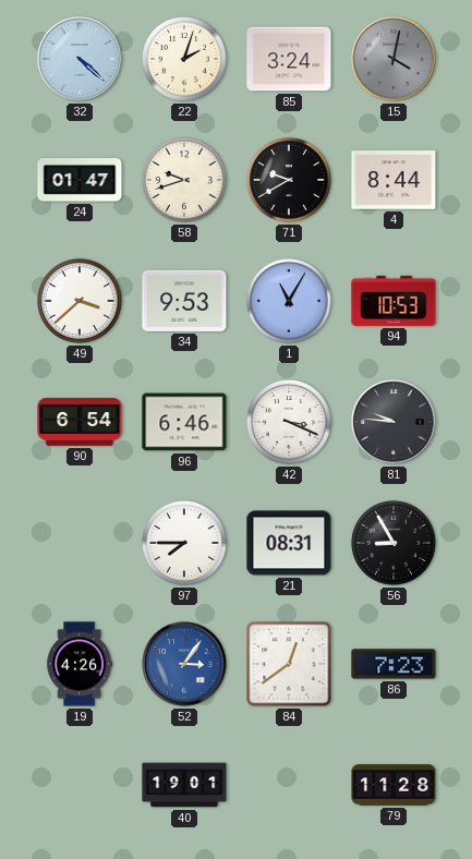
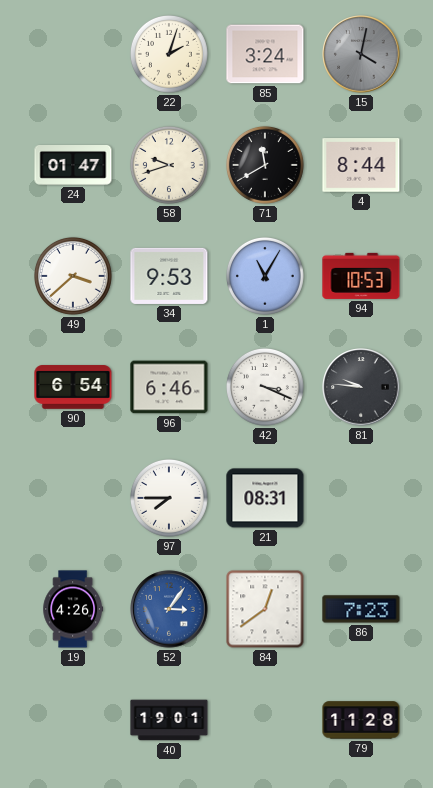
32: 4:22 -> none (80, 59)
71: 9:40 -> 11:40 (265, 165)
56: 8:55 -> none (394, 543)
